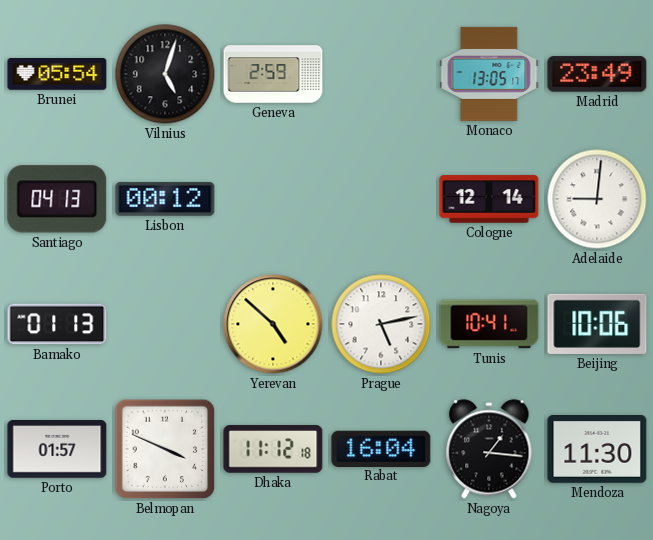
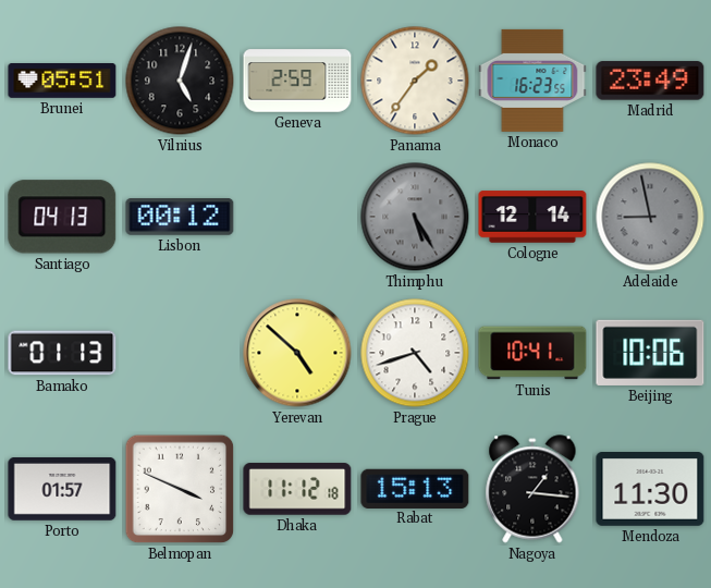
Brunei: 05:54 -> 05:51 (62, 82)
Panama: none -> 1:36 (415, 81)
Monaco: 13:05 -> 16:23 (532, 81)
Thimphu: none -> 5:25 (415, 217)
Adelaide: 9:01 -> 8:58 (650, 217)
Adelaide dial: white -> grey (650, 217)
Prague: 5:13 -> 4:42 (415, 353)
Rabat: 16:04 -> 15:13 (415, 488)
